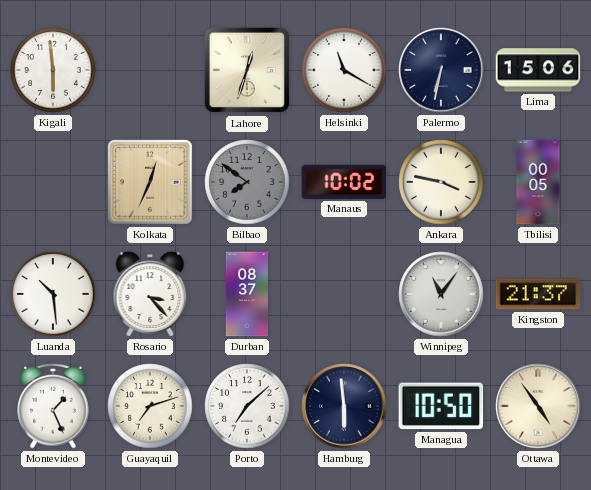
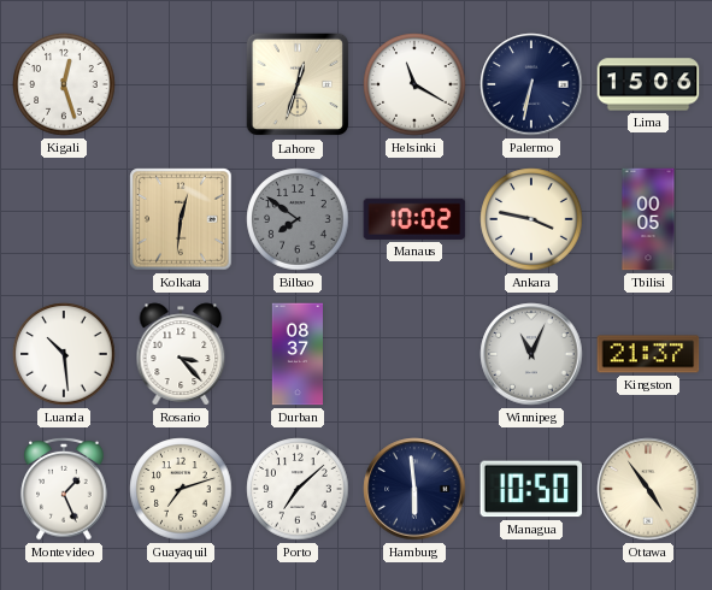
Kigali: 5:59 -> 12:27 (64, 84)
Kolkata: 12:34 -> 12:31 (181, 219)
Winnipeg: 11:06 -> 11:04 (531, 354)
